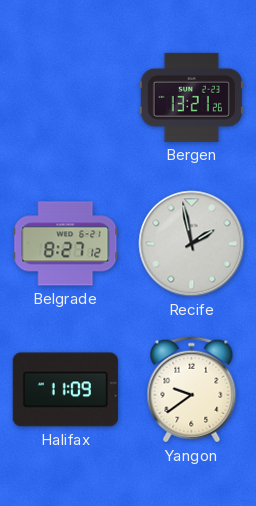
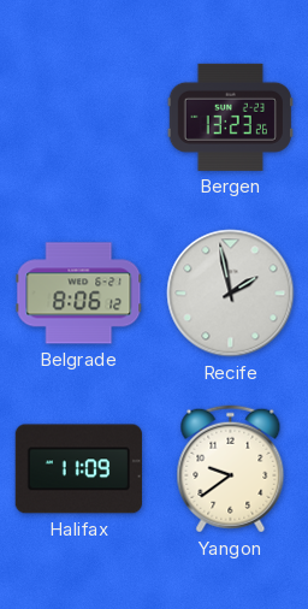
Bergen: 13:21 -> 13:23 (230, 117)
Belgrade: 8:27 -> 8:06 (79, 294)
